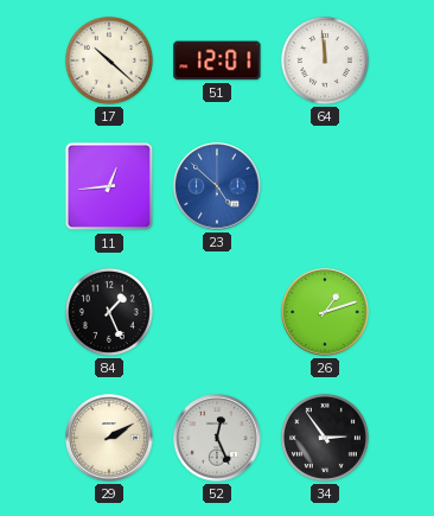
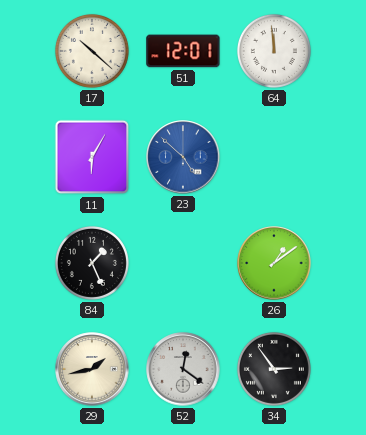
11: 12:44 -> 6:05 (92, 157)
26: 1:12 -> 1:09 (274, 263)
29: 2:10 -> 1:43 (92, 369)
52: 12:26 -> 12:21 (183, 369)
